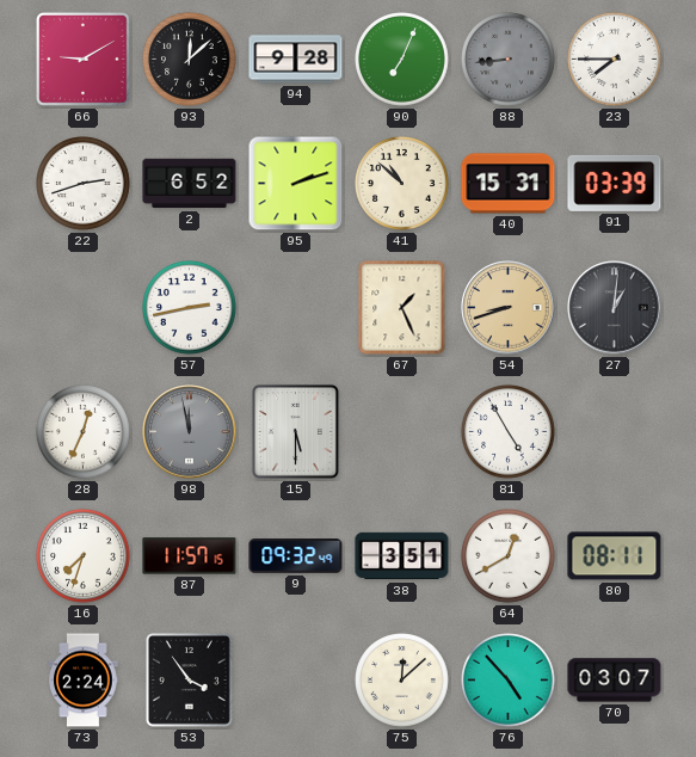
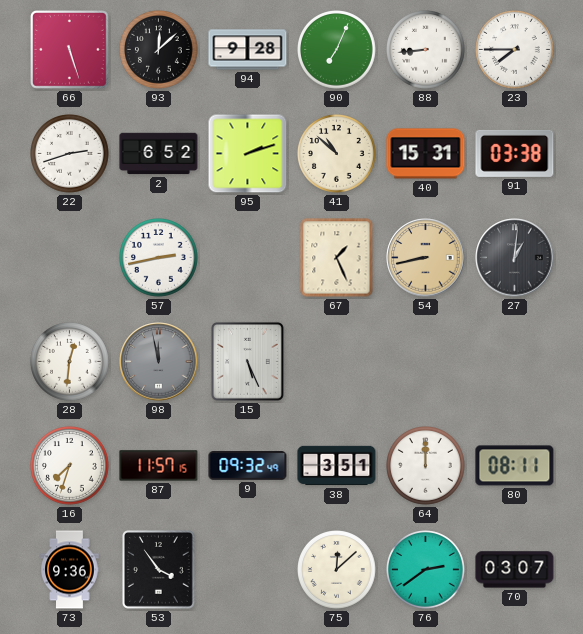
66: 9:10 -> 5:27 (70, 50)
88 dial: grey -> white (426, 50)
91: 03:39 -> 03:38 (515, 153)
54: 8:42 -> 8:43 (426, 258)
28: 12:34 -> 12:31 (70, 362)
15: 5:30 -> 5:26 (247, 361)
81: 4:55 -> none (509, 432)
64: 12:40 -> 12:00 (426, 466)
73: 2:24 -> 9:36 (70, 570)
76: 4:53 -> 2:39 (426, 570)
